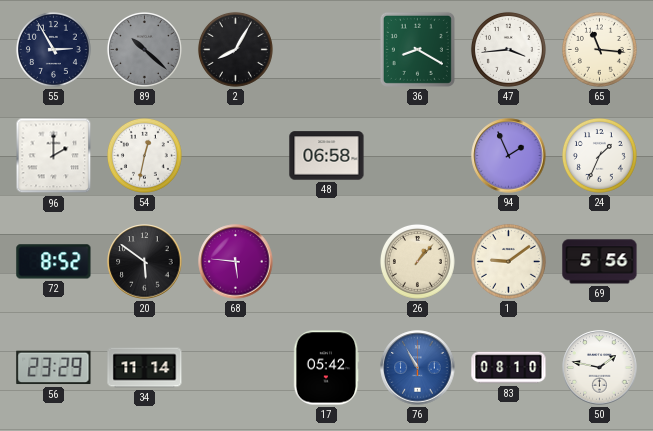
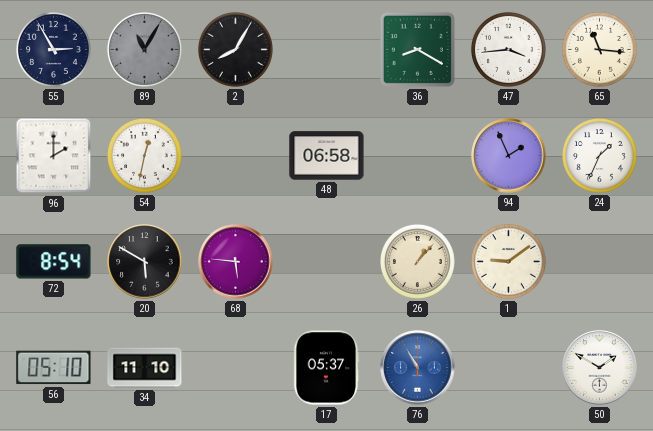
89: 10:22 -> 11:05 (144, 49)
72: 8:52 -> 8:54 (54, 262)
20: 5:51 -> 5:50 (145, 262)
69: 5:56 -> none (600, 262)
56: 23:29 -> 05:10 (54, 368)
34: 11:14 -> 11:10 (145, 368)
17: 05:42 -> 05:37 (326, 368)
83: 08:10 -> none (509, 368)
50: 1:47 -> 1:50 (600, 368)
